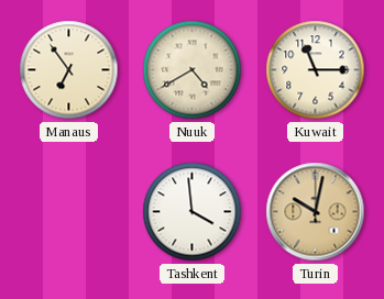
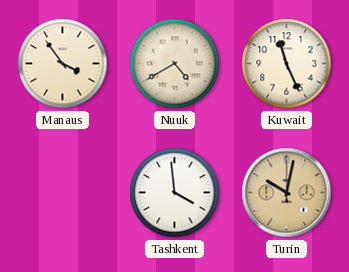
Manaus: 6:54 -> 3:54 (63, 64)
Kuwait: 11:15 -> 11:26 (287, 64)
